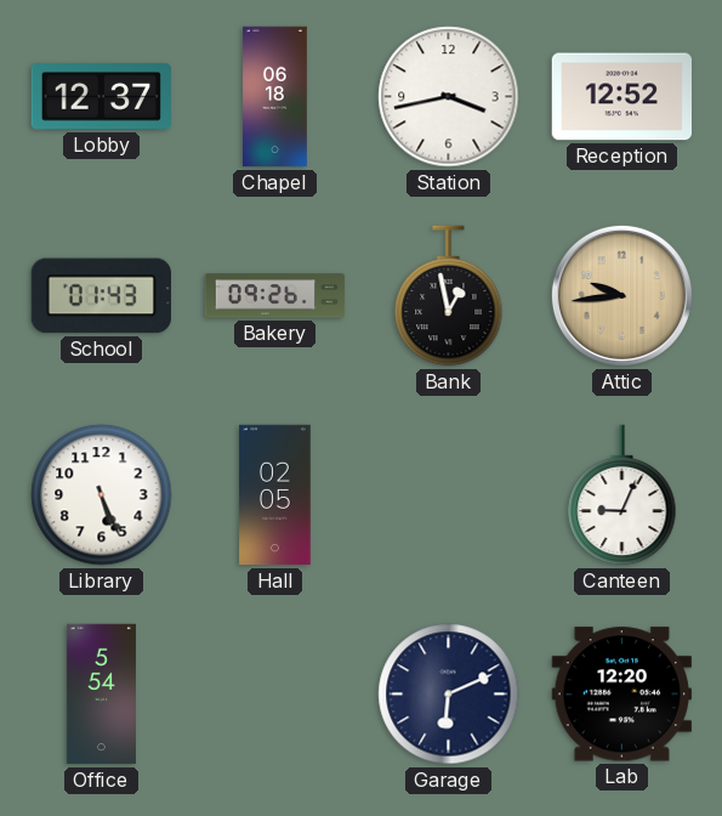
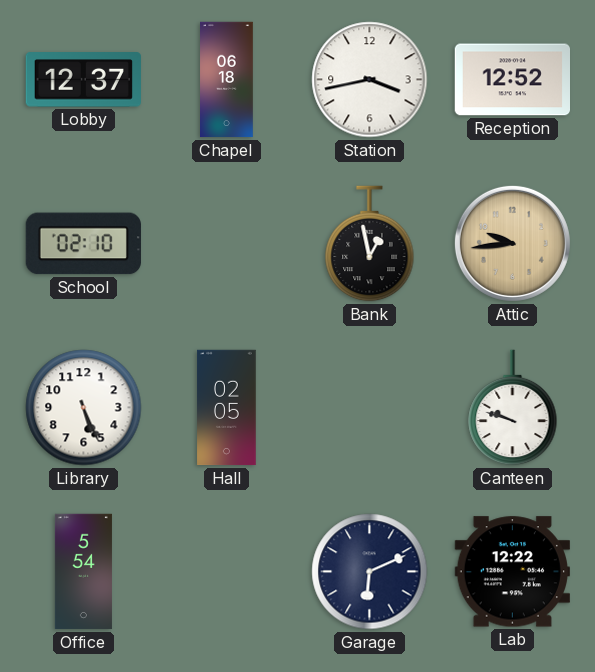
School: 01:43 -> 02:10 (83, 244)
Bakery: 09:26 -> none (275, 296)
Canteen: 9:04 -> 9:48 (513, 408)
Lab: 12:20 -> 12:22 (512, 572)
